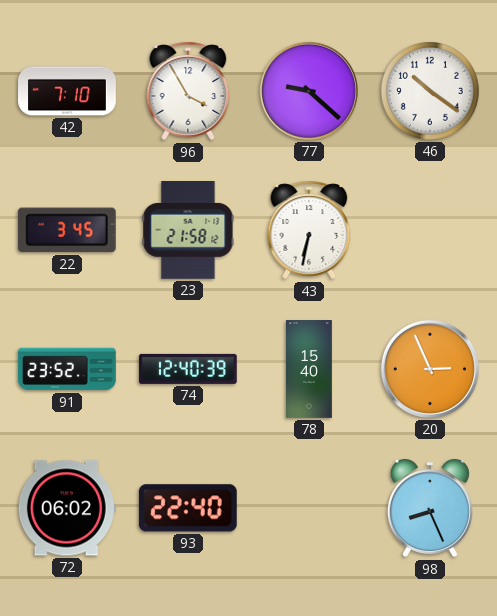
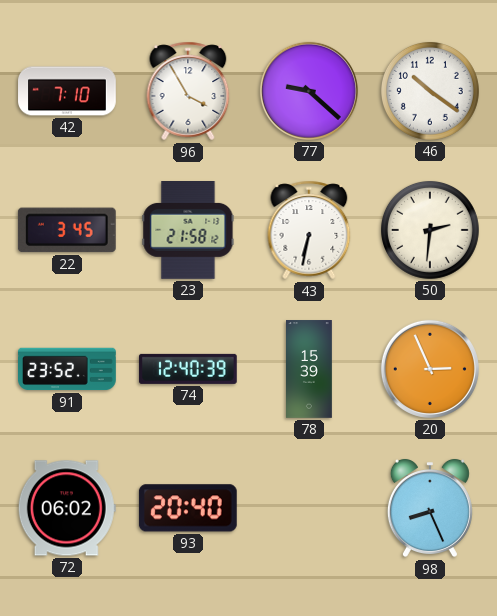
50: none -> 2:31 (430, 230)
78: 15:40 -> 15:39 (310, 369)
93: 22:40 -> 20:40 (188, 508)
